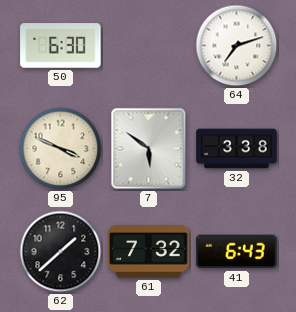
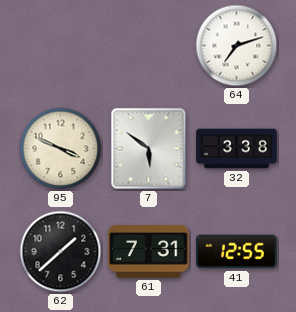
50: 6:30 -> none (61, 46)
61: 7:32 -> 7:31 (149, 252)
41: 6:43 -> 12:55 (237, 252)
